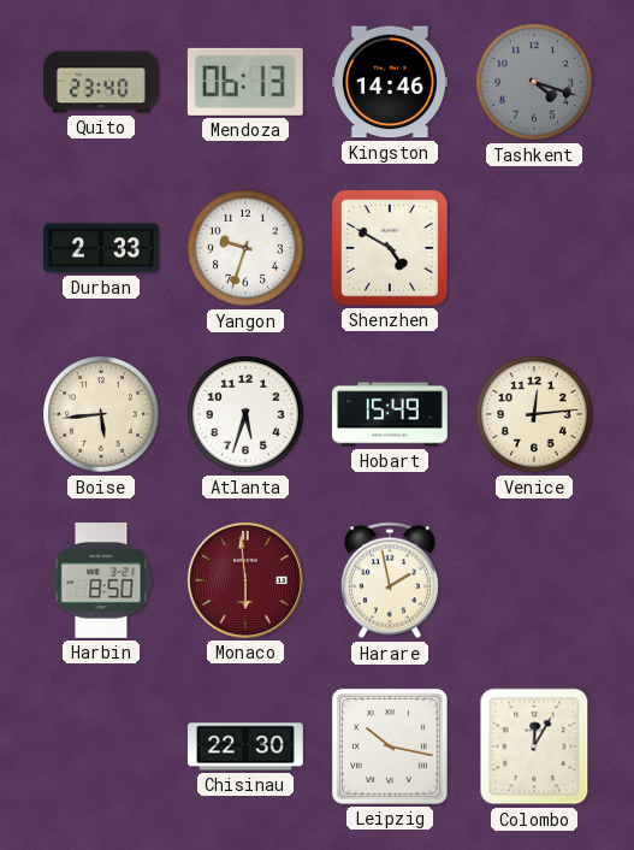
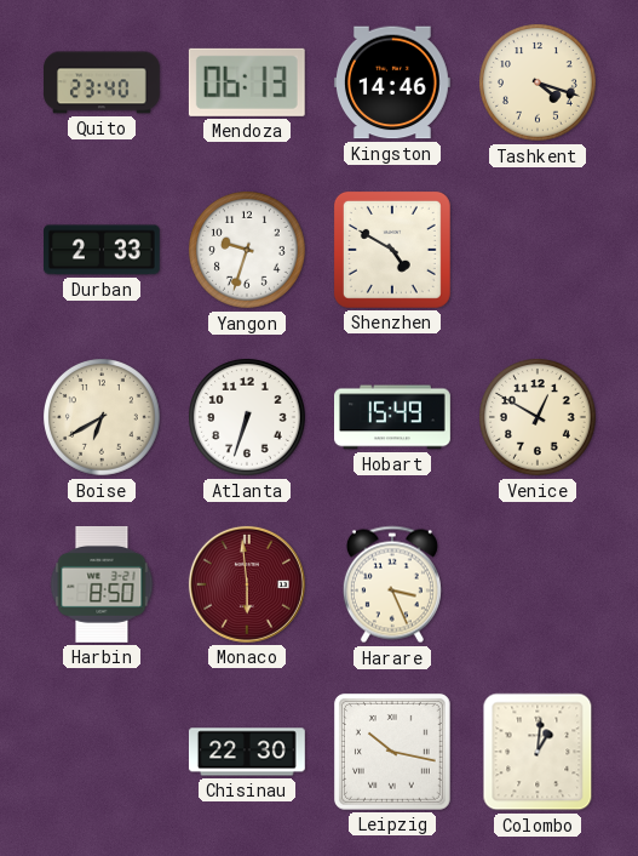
Tashkent dial: grey -> cream (539, 84)
Boise: 5:44 -> 6:40 (103, 418)
Atlanta: 5:33 -> 6:33 (248, 418)
Venice: 12:14 -> 12:50 (539, 418)
Harare: 1:58 -> 3:26 (392, 584)
Colombo: 12:05 -> 1:01 (538, 752)
